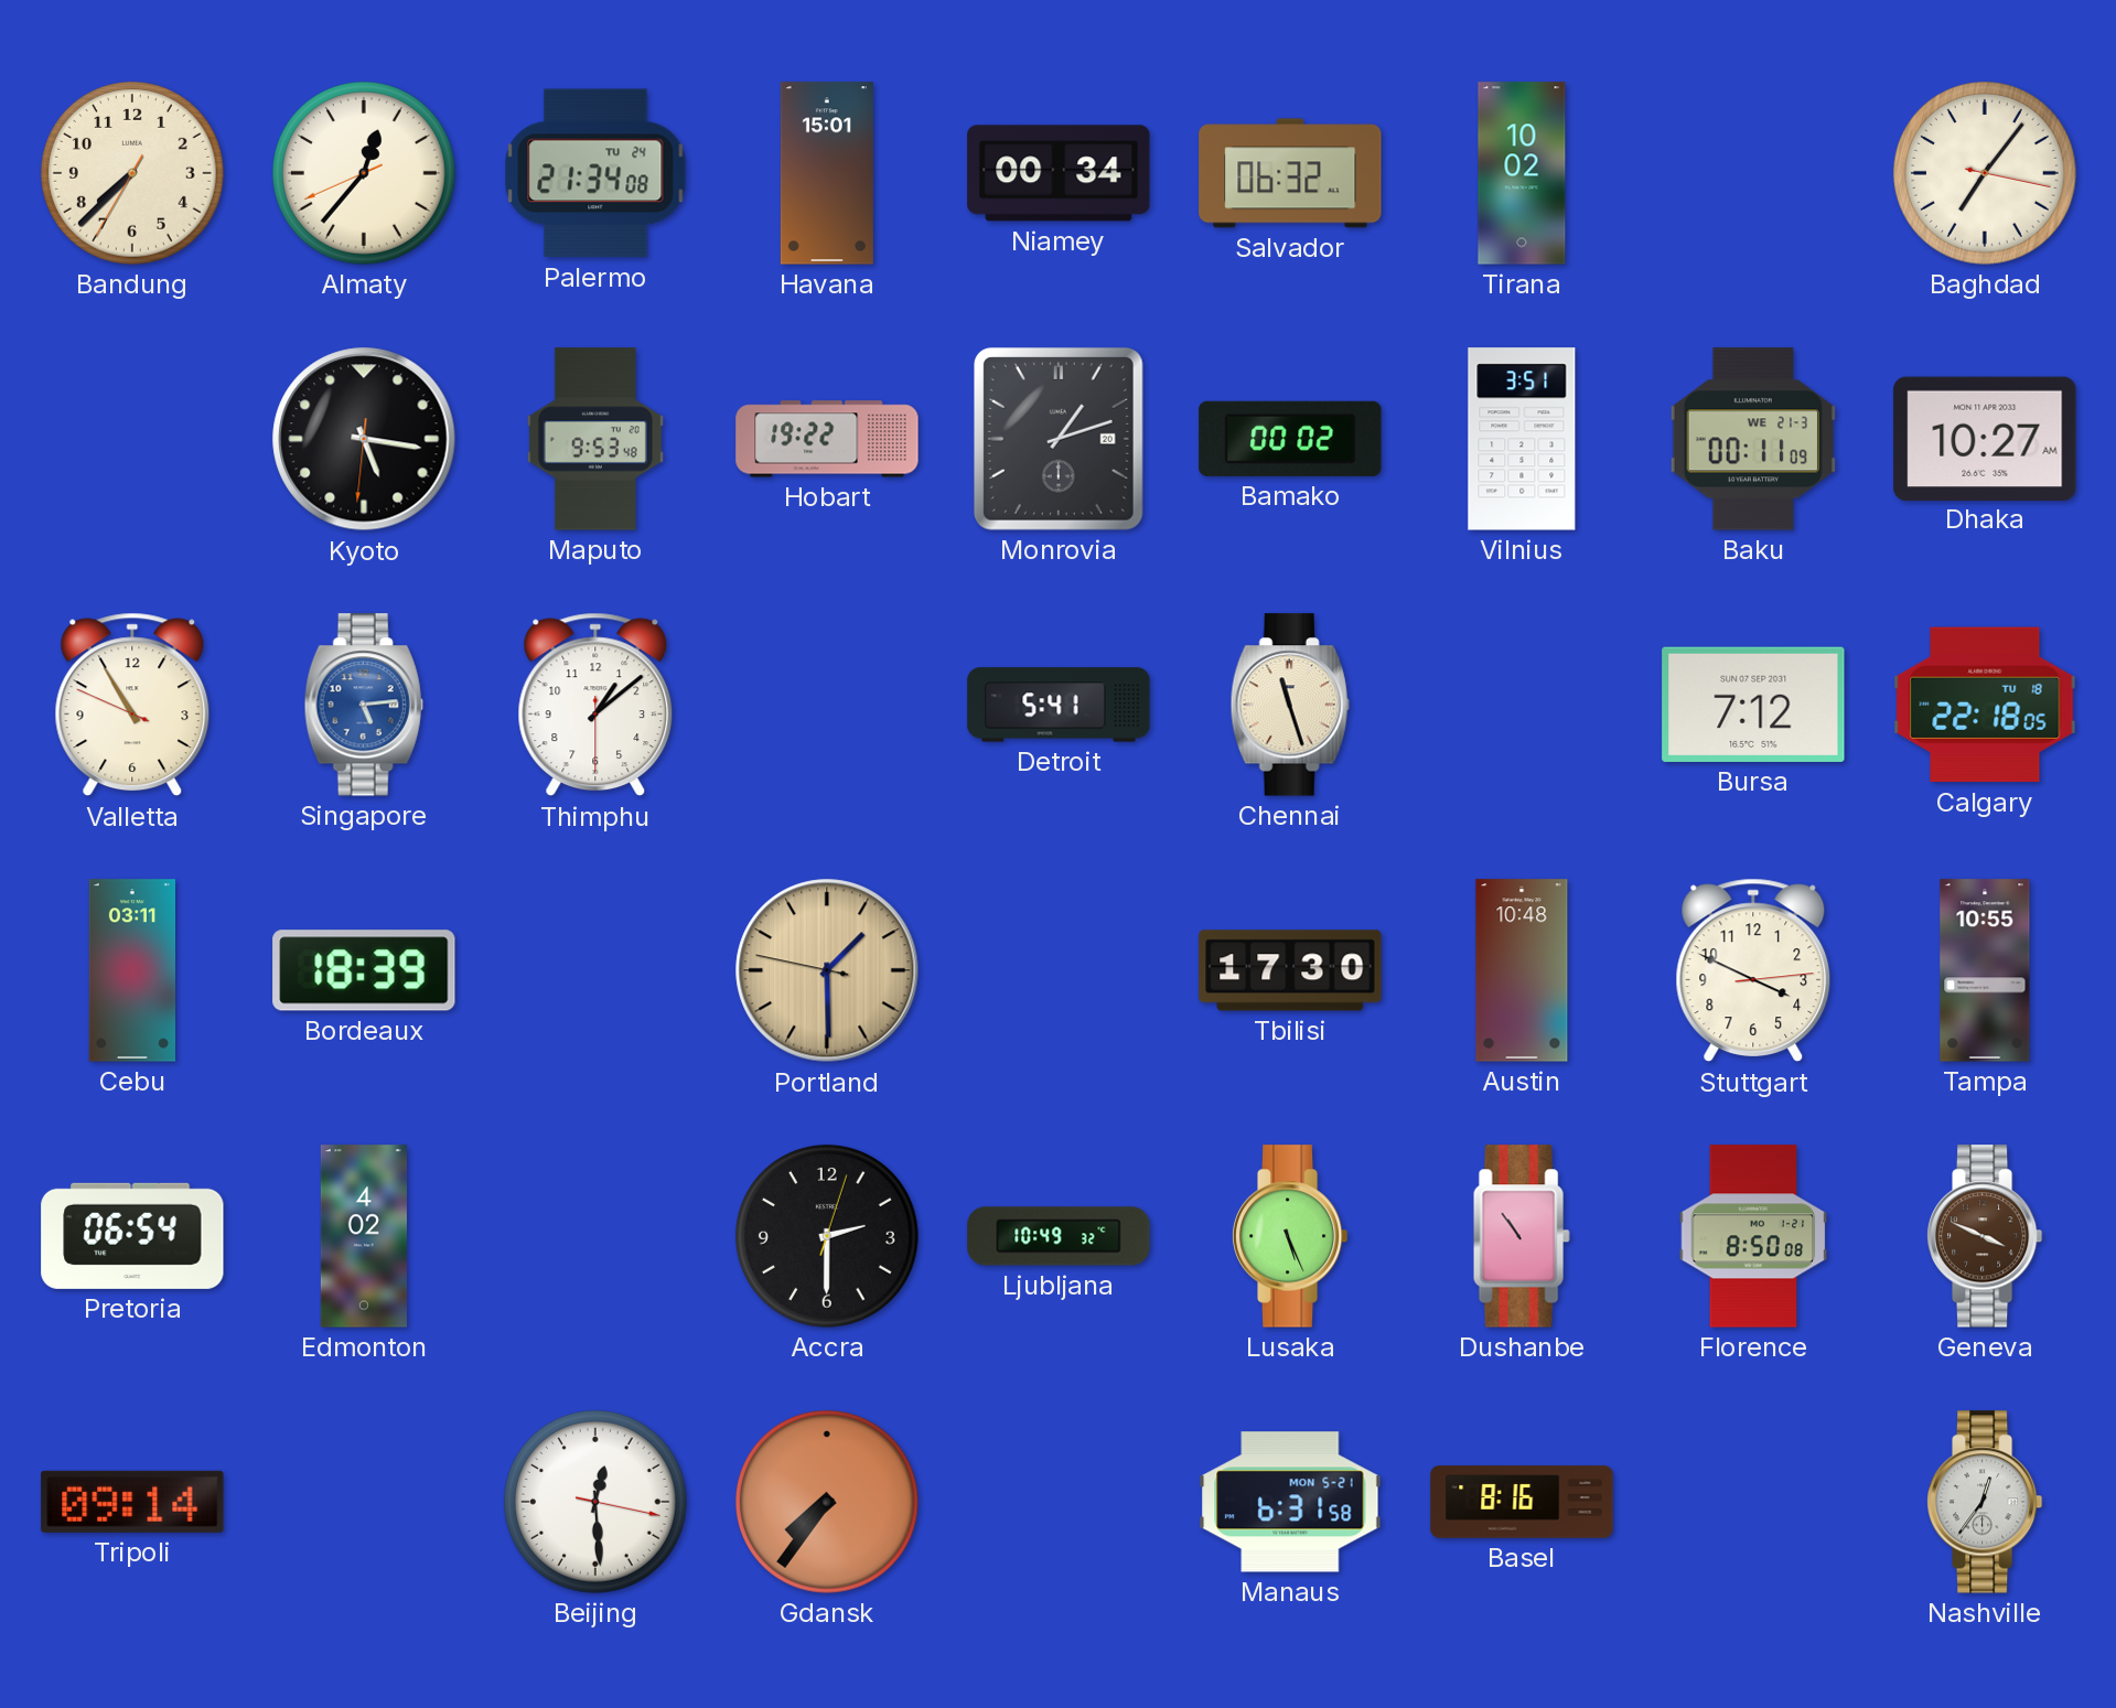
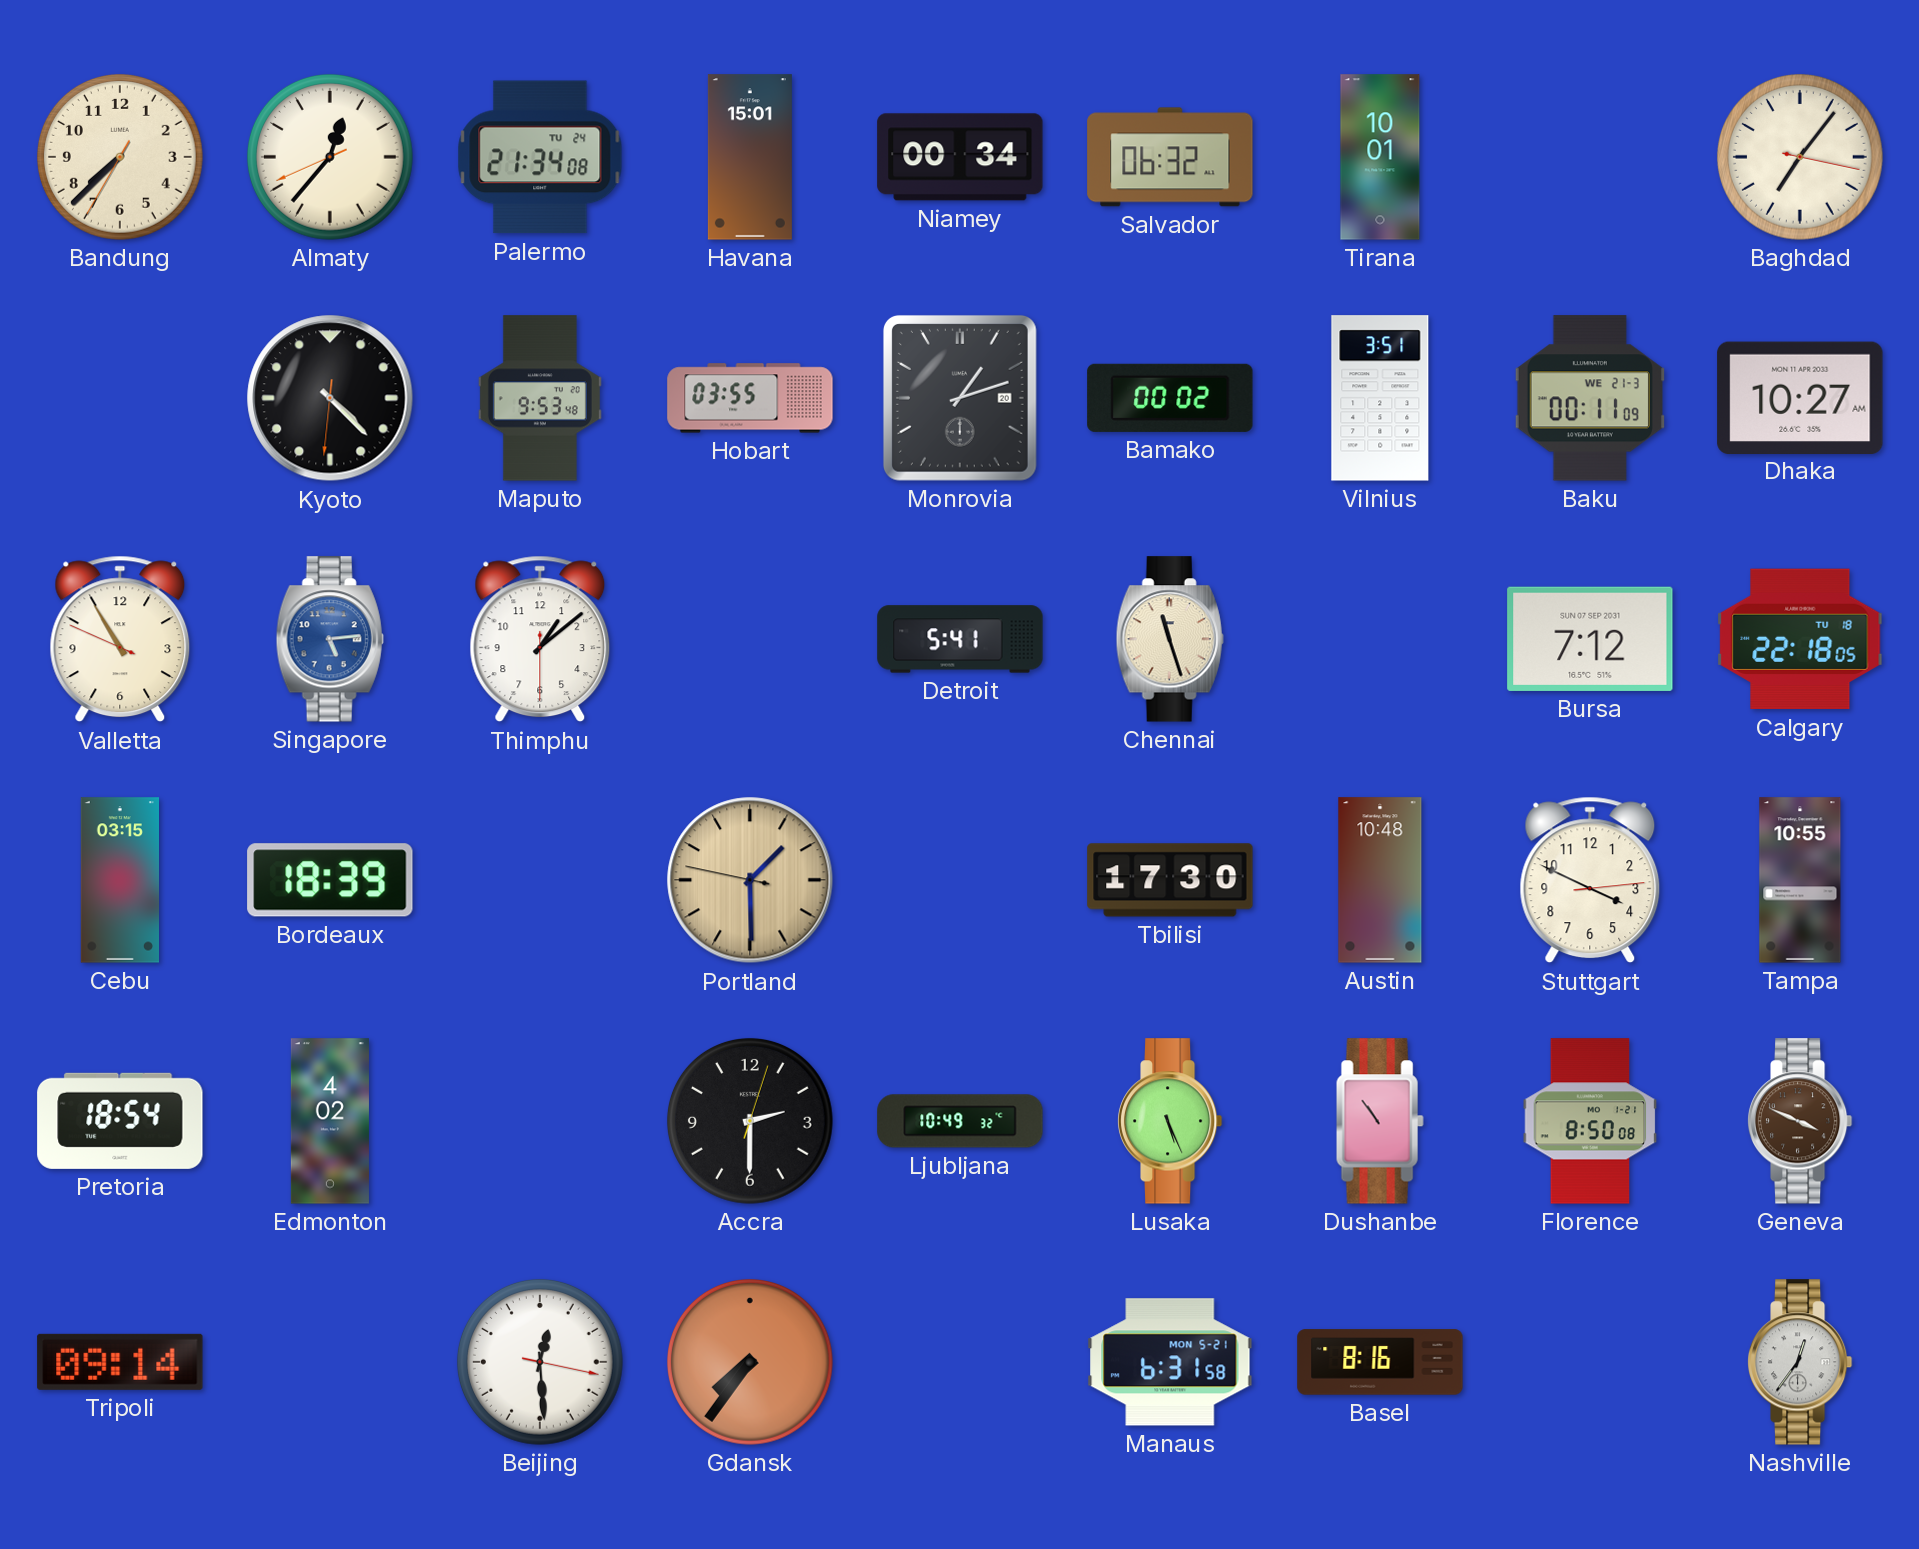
Tirana: 10:02 -> 10:01 (1380, 157)
Kyoto: 5:16 -> 4:22 (330, 398)
Hobart: 19:22 -> 03:55 (750, 398)
Cebu: 03:11 -> 03:15 (119, 880)
Pretoria: 06:54 -> 18:54 (120, 1121)
